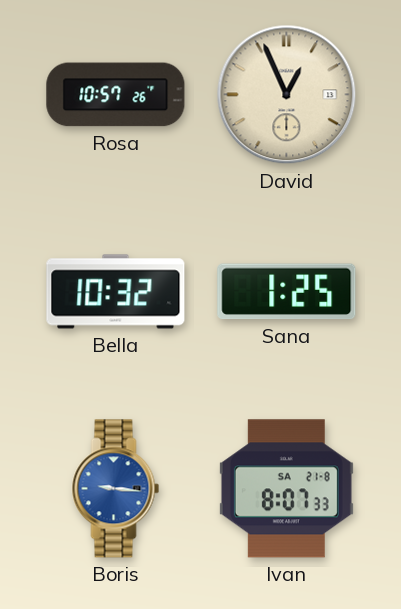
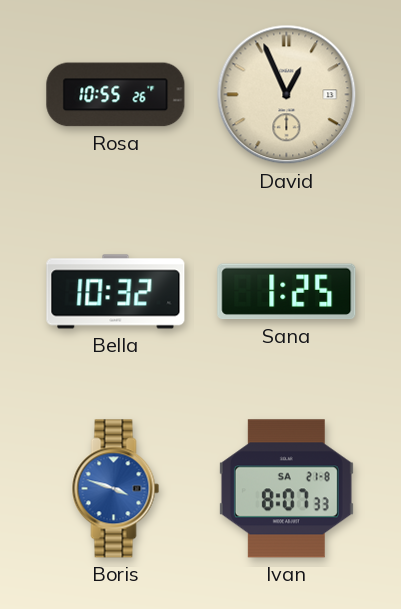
Rosa: 10:57 -> 10:55 (116, 95)
Boris: 9:16 -> 3:48 (116, 489)
